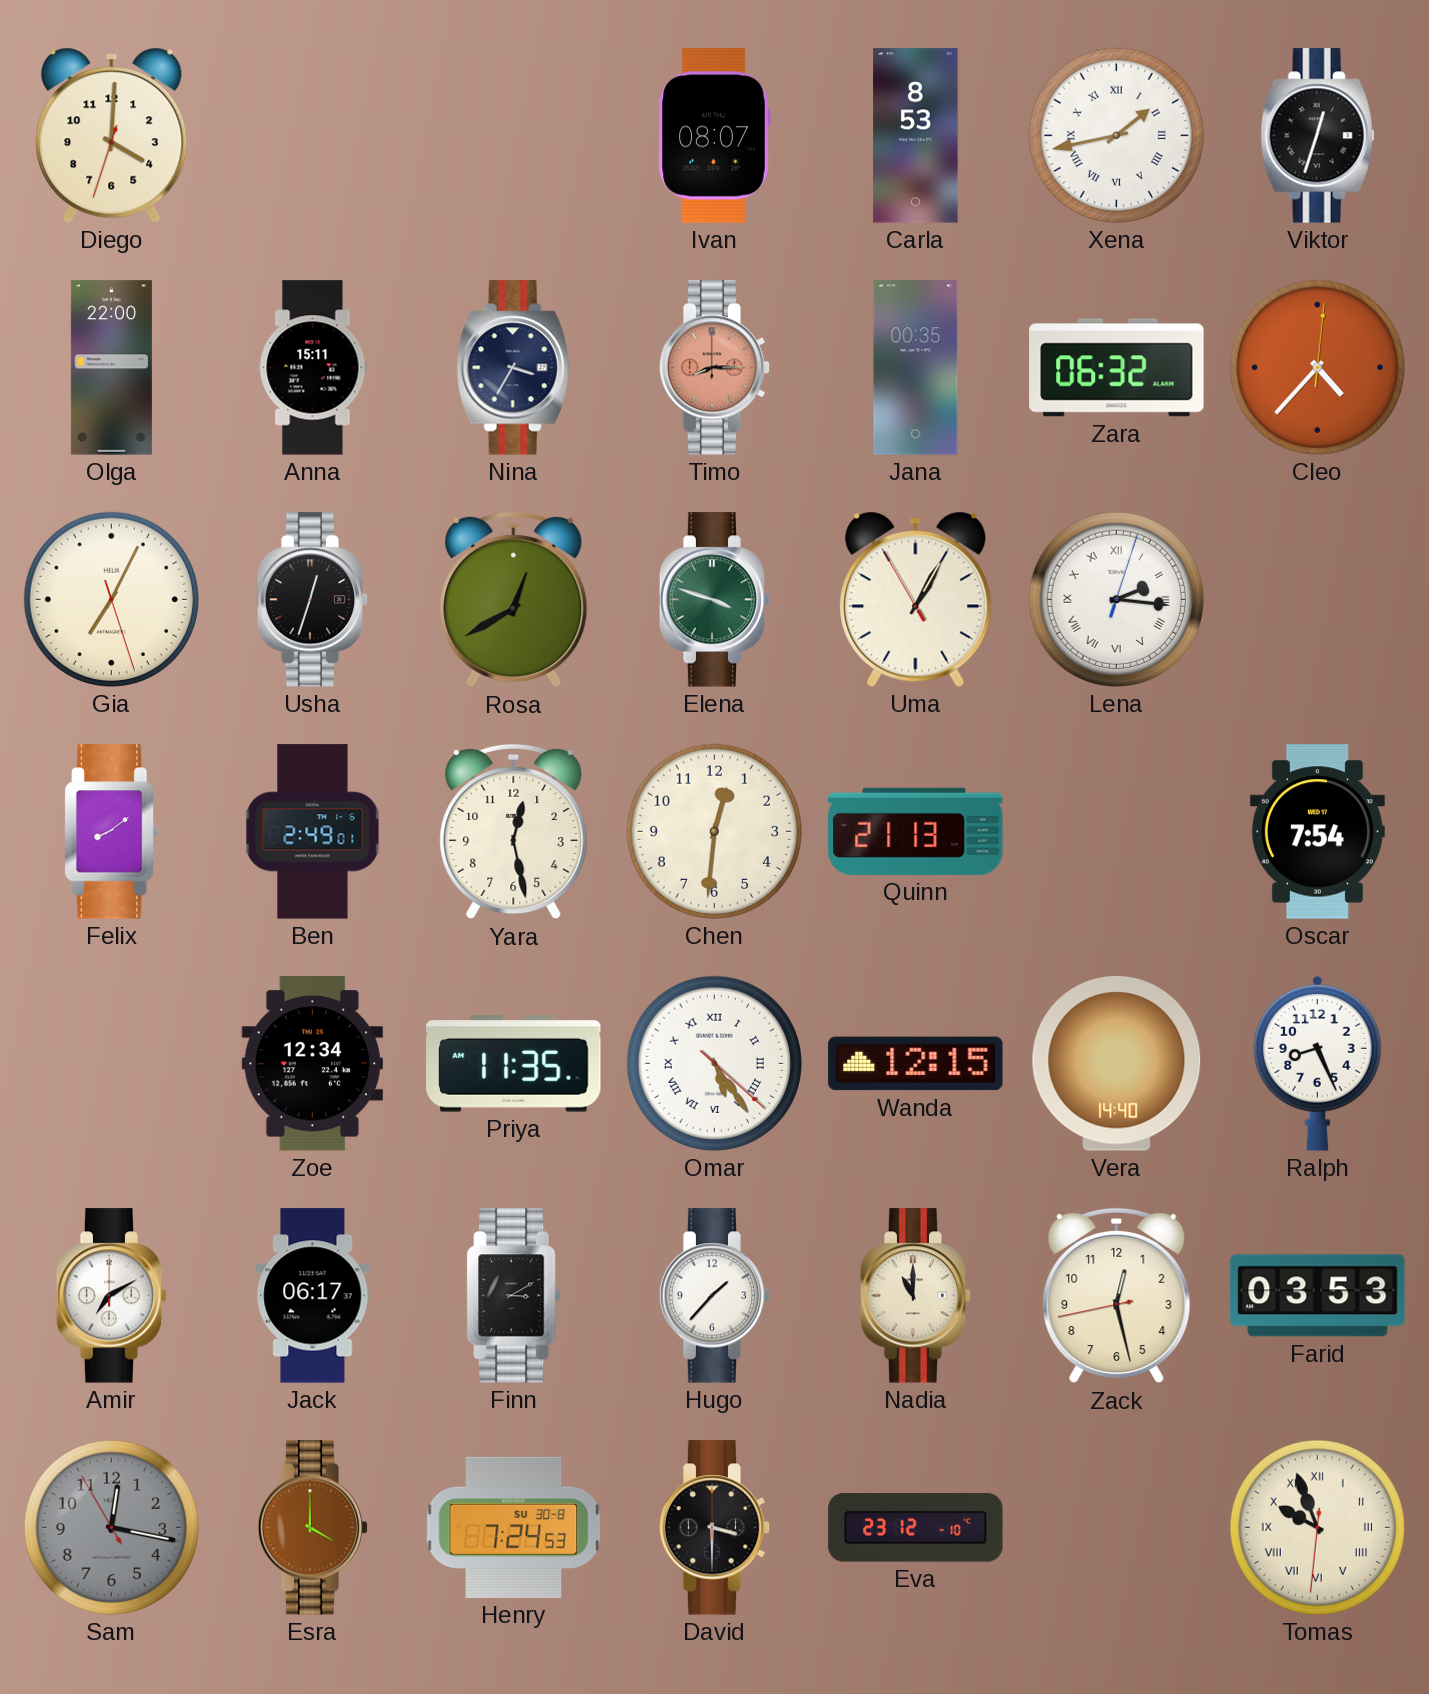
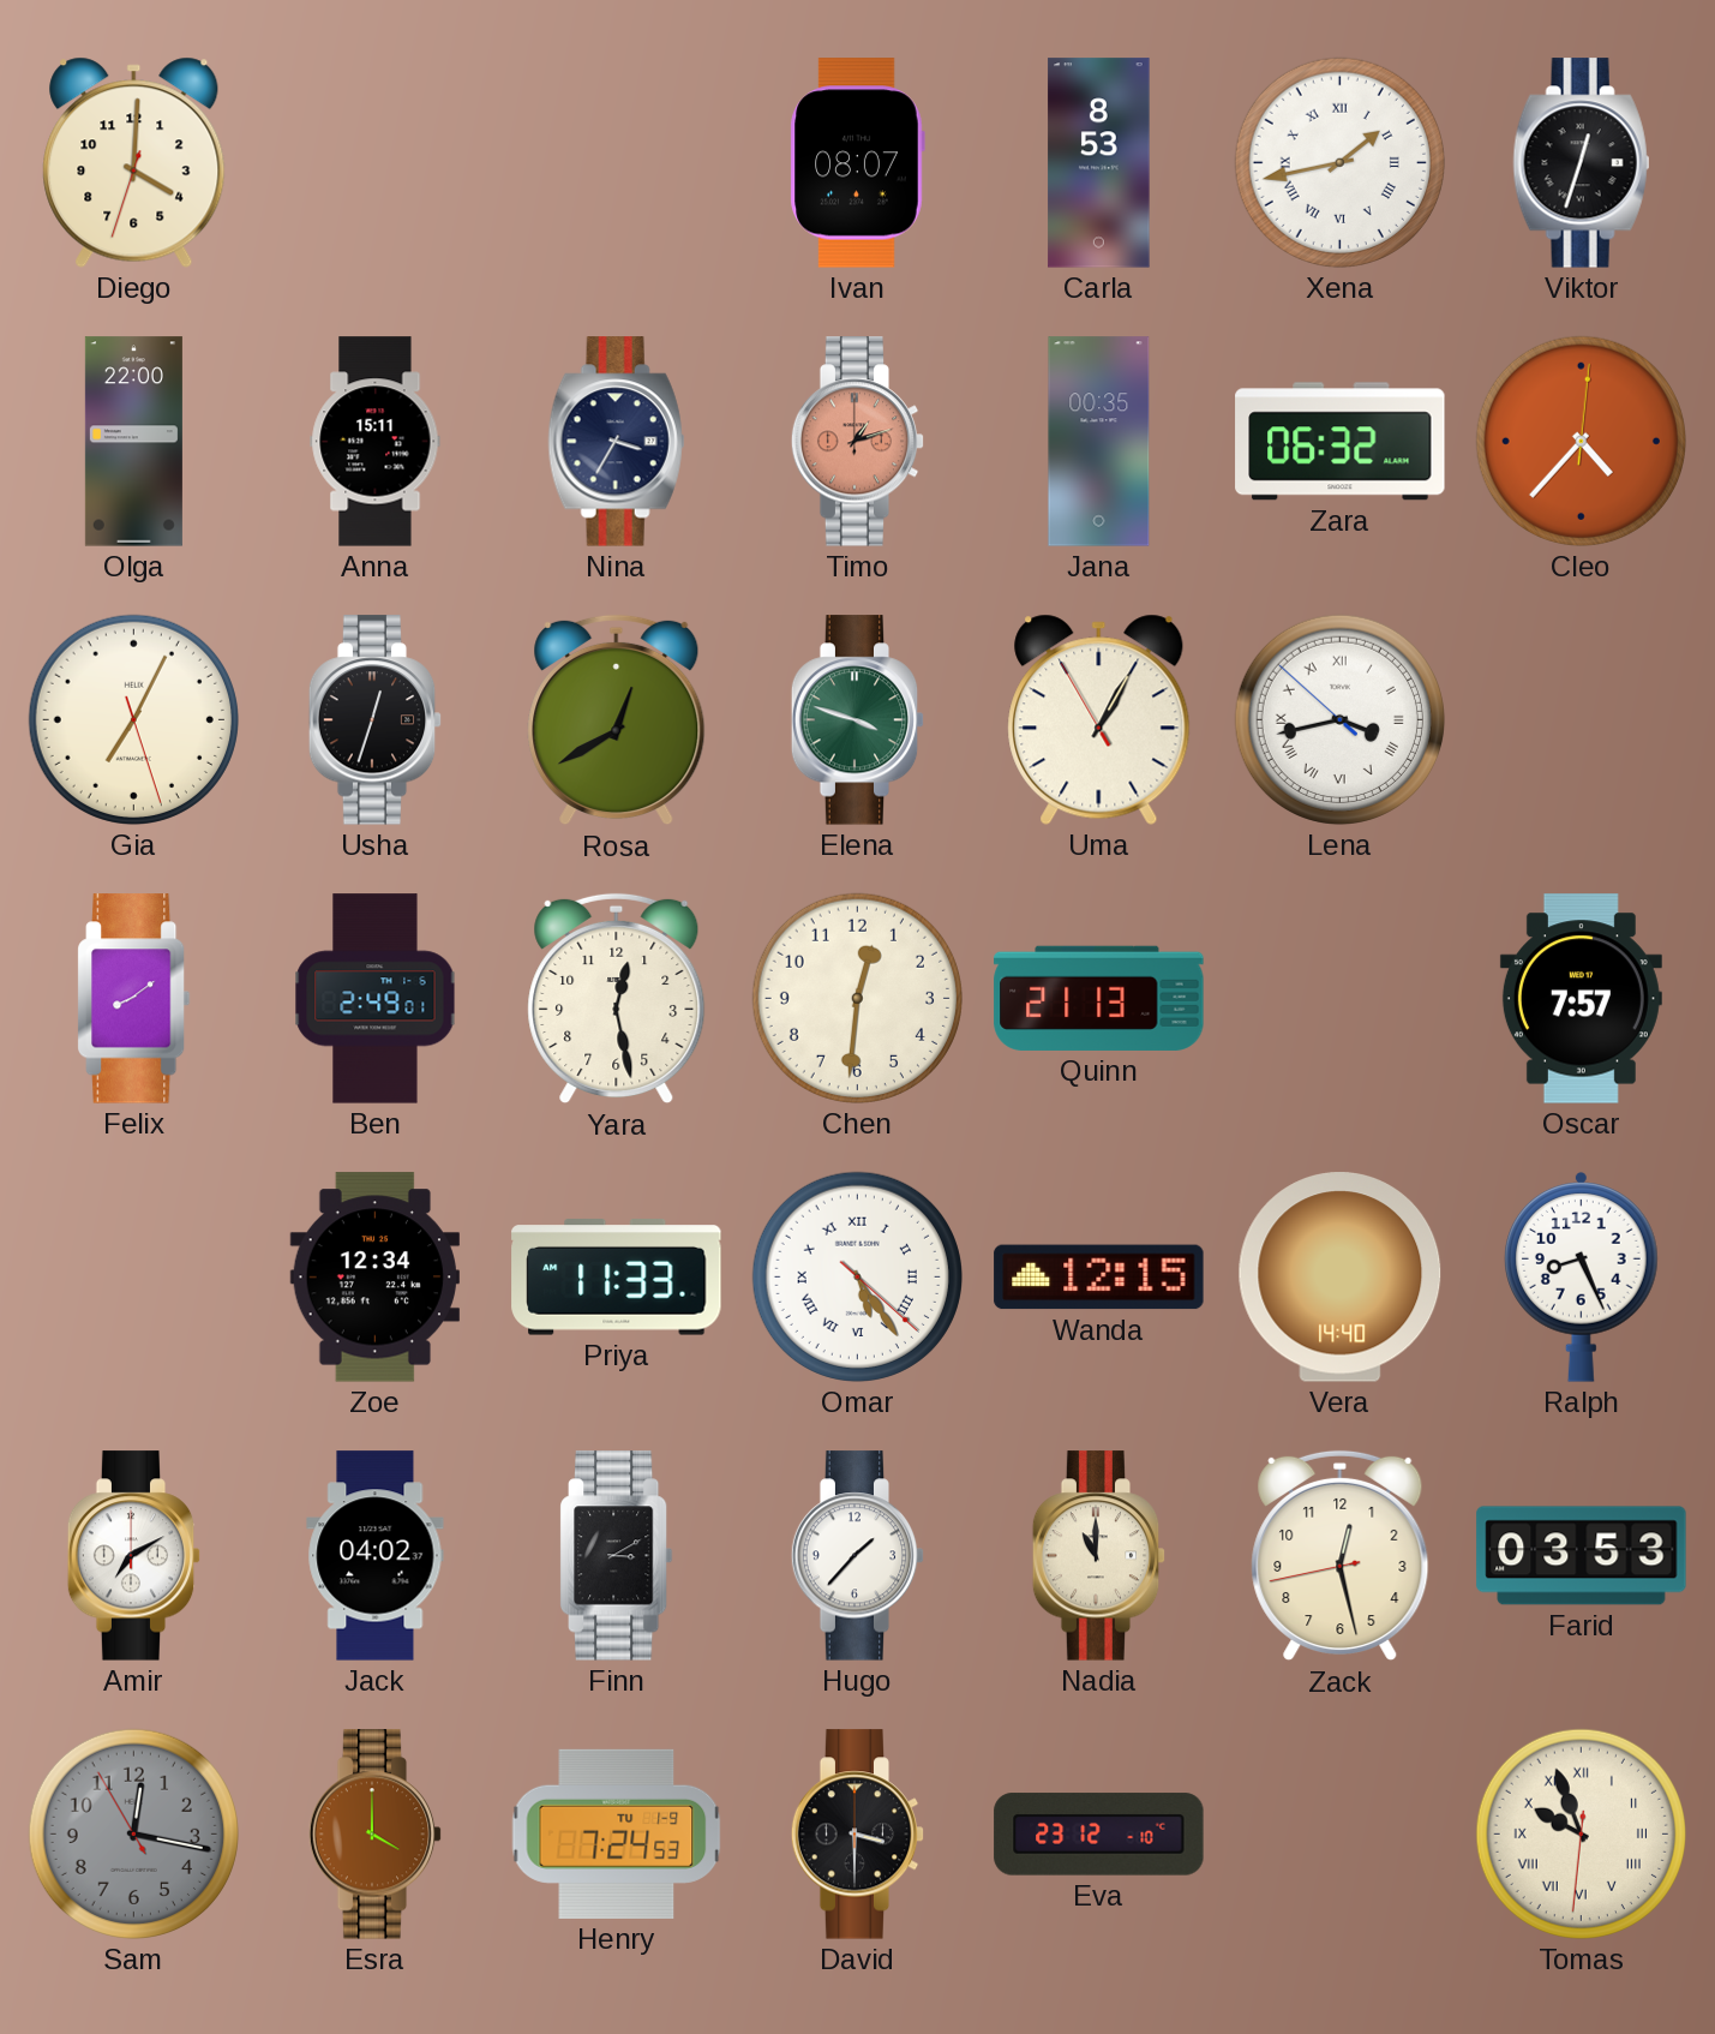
Timo: 8:15 -> 1:12 (858, 442)
Lena: 2:16 -> 3:42 (1339, 719)
Oscar: 7:54 -> 7:57 (1581, 999)
Priya: 11:35 -> 11:33 (617, 1278)
Jack: 06:17 -> 04:02 (376, 1556)
Henry date: SU 30-8 -> TU 1-9 (617, 1833)
